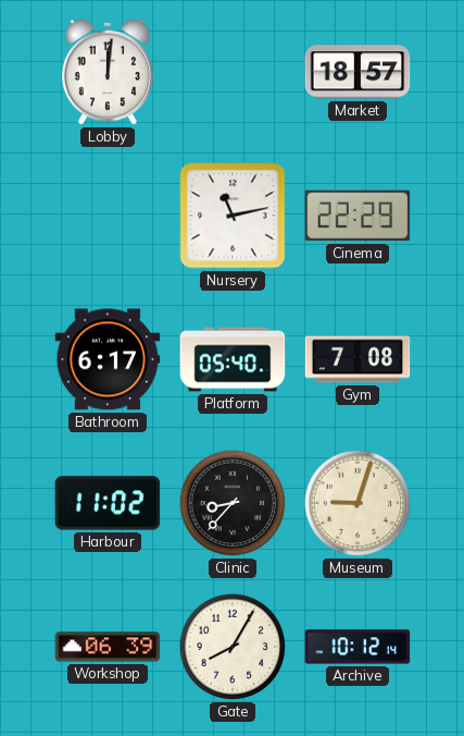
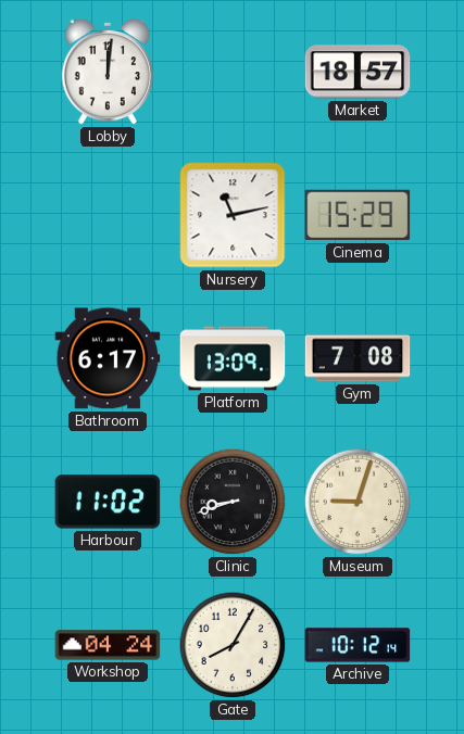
Cinema: 22:29 -> 15:29 (358, 215)
Platform: 05:40 -> 13:09 (233, 358)
Clinic: 8:37 -> 8:42 (233, 502)
Workshop: 06:39 -> 04:24 (108, 645)
